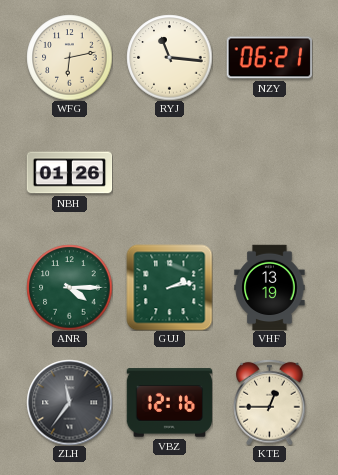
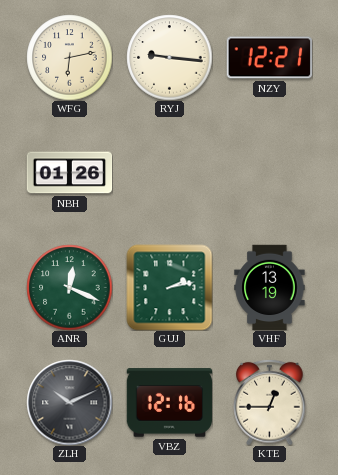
RYJ: 11:16 -> 9:16 (169, 57)
NZY: 06:21 -> 12:21 (269, 58)
ANR: 4:15 -> 12:19 (69, 287)
ZLH: 11:36 -> 10:11 (69, 402)
